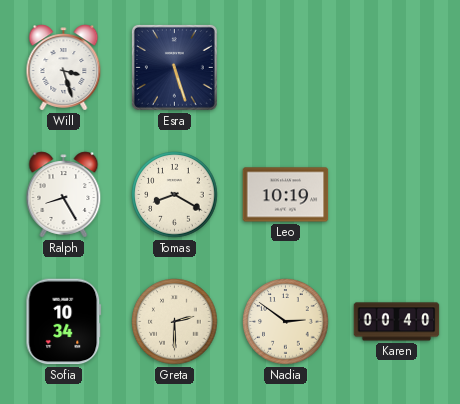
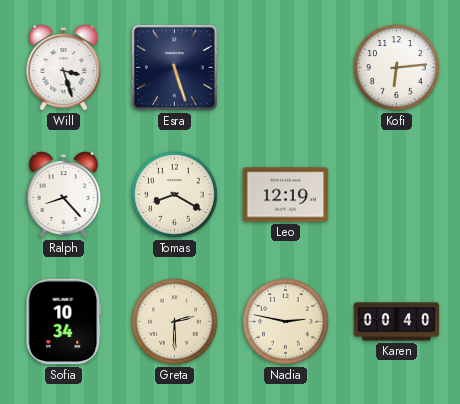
Kofi: none -> 6:14 (397, 68)
Ralph: 8:25 -> 8:23 (64, 195)
Leo: 10:19 -> 12:19 (286, 195)
Nadia: 2:51 -> 2:47 (286, 322)
